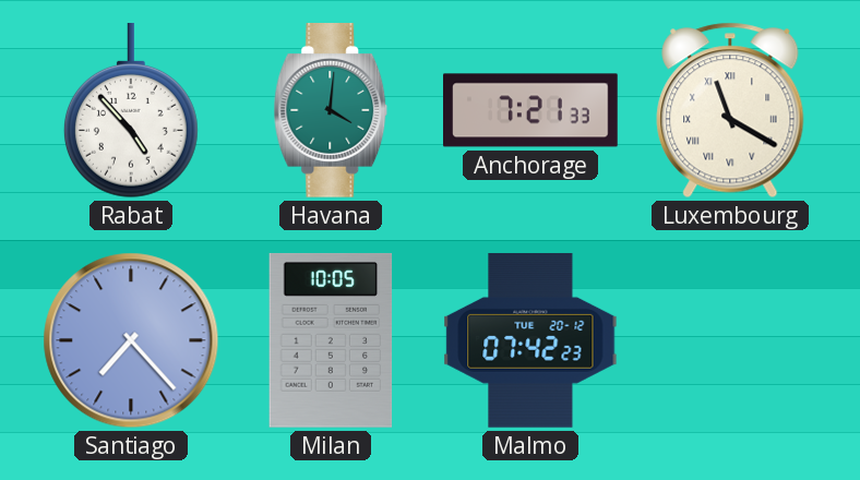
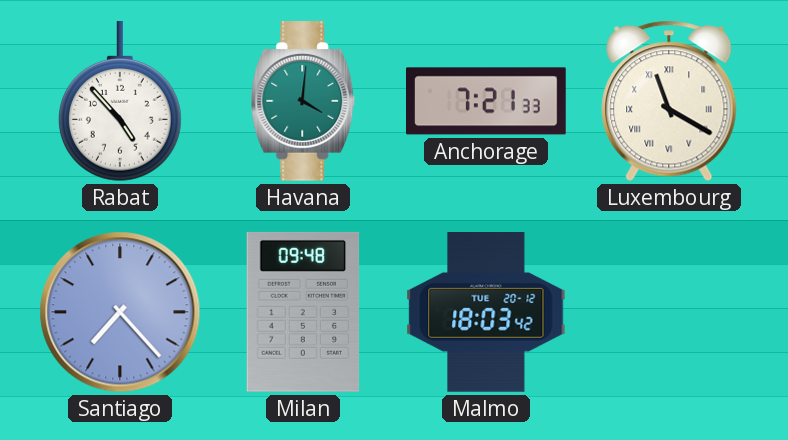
Milan: 10:05 -> 09:48 (303, 312)
Malmo: 07:42 -> 18:03 (486, 312)
